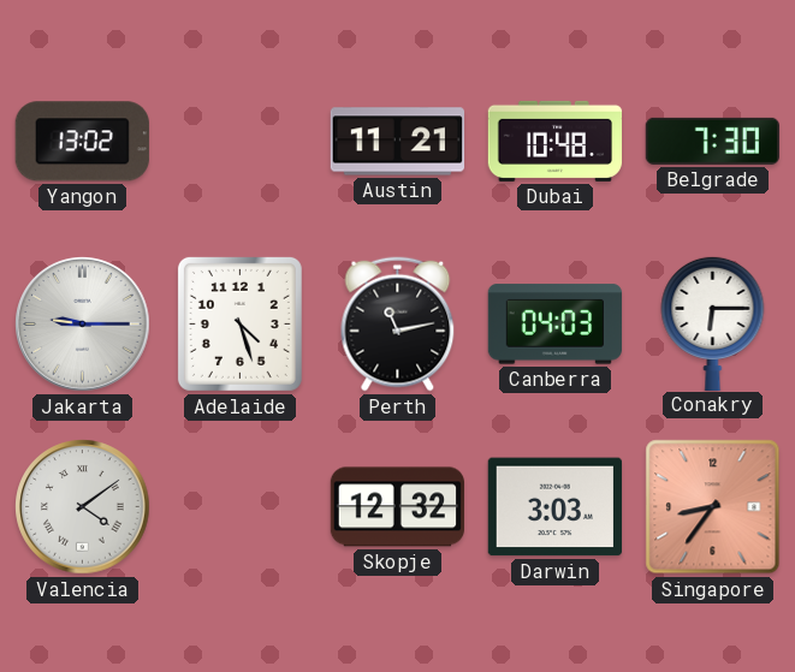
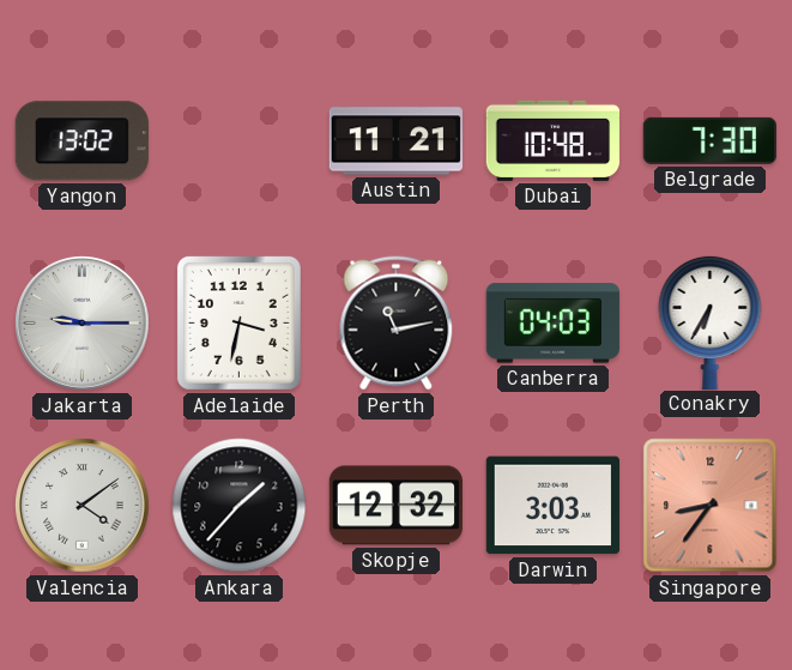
Adelaide: 4:27 -> 3:32 (238, 322)
Conakry: 6:15 -> 6:35 (711, 321)
Ankara: none -> 1:37 (240, 506)
